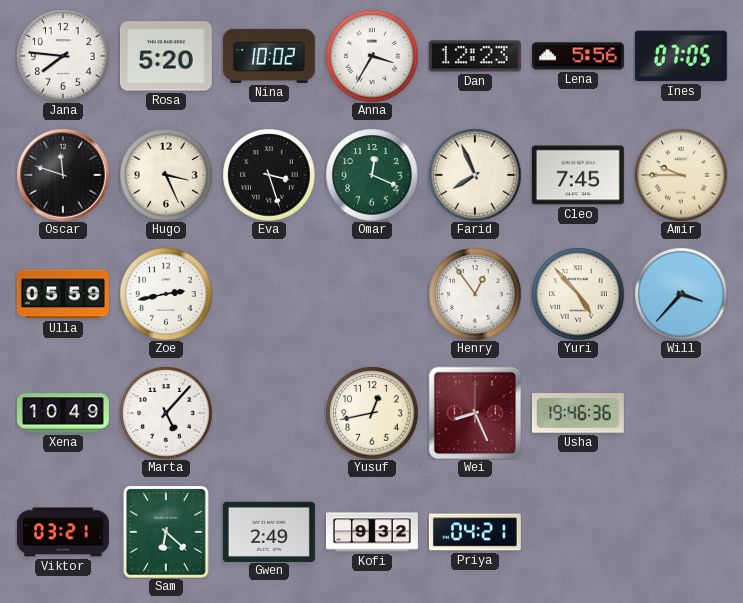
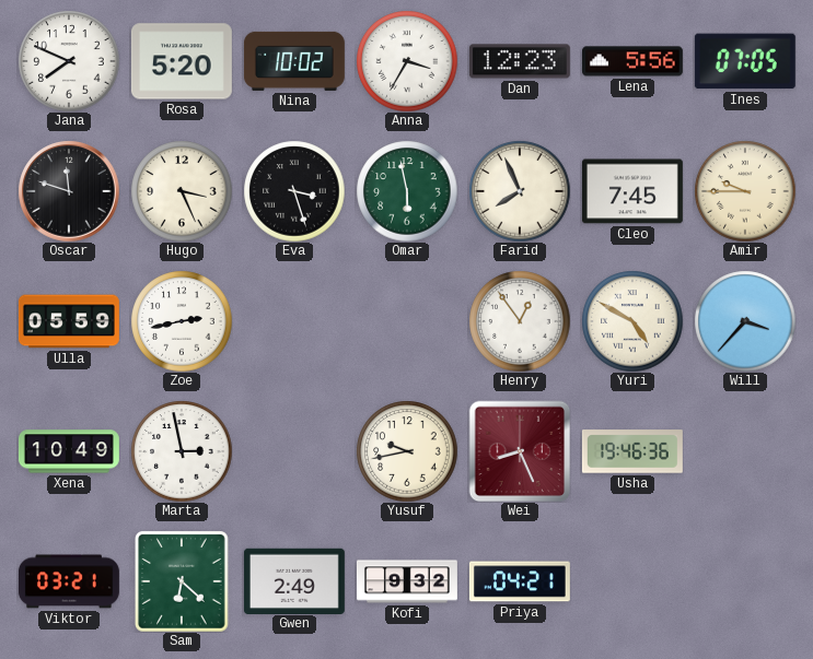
Jana: 7:46 -> 7:49 (69, 61)
Omar: 12:19 -> 5:58 (407, 191)
Yuri: 4:53 -> 4:50 (632, 321)
Marta: 5:07 -> 2:58 (182, 451)
Yusuf: 12:43 -> 9:43 (407, 451)
